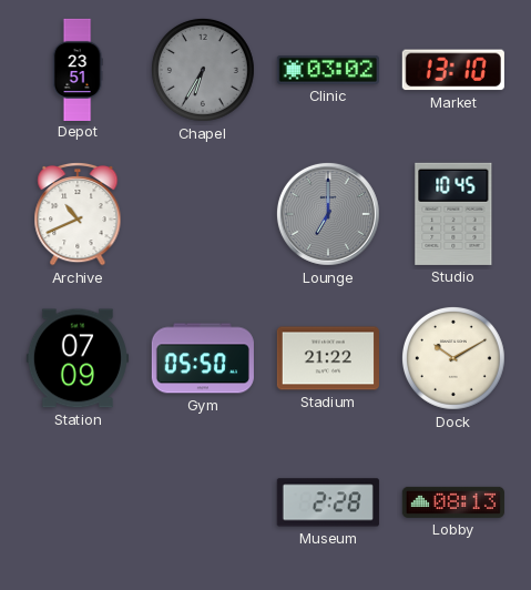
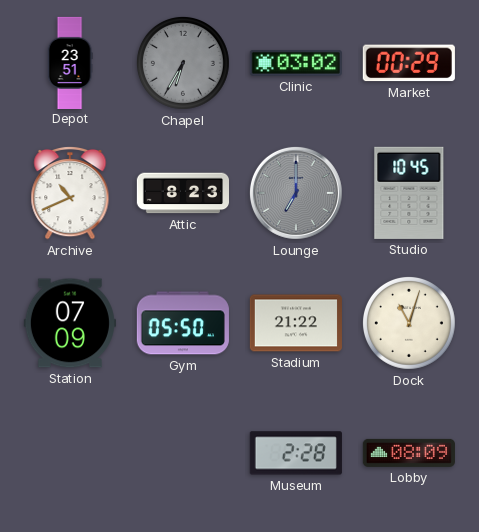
Market: 13:10 -> 00:29 (409, 63)
Attic: none -> 8:23 (182, 193)
Dock: 10:10 -> 11:03 (409, 323)
Lobby: 08:13 -> 08:09 (409, 453)
